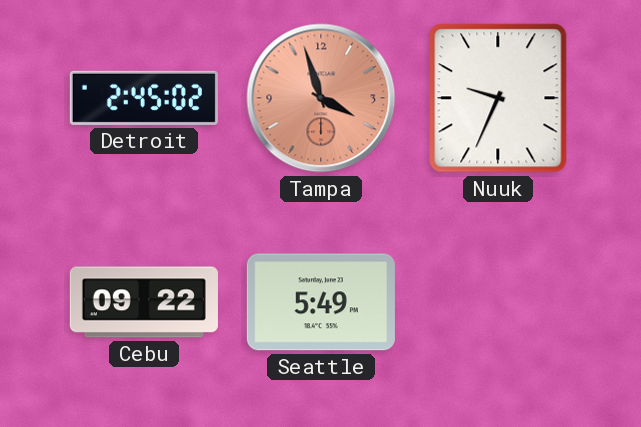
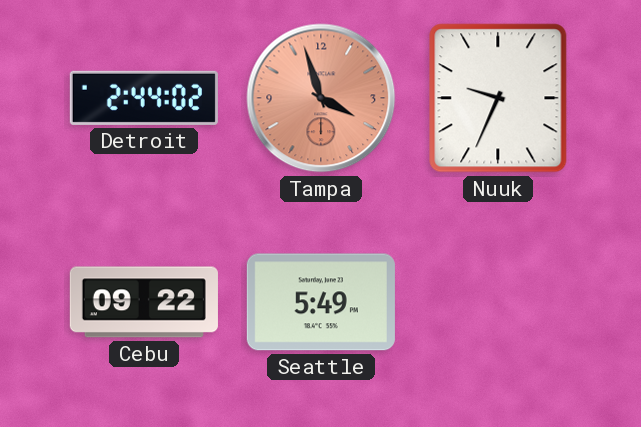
Detroit: 2:45 -> 2:44 (144, 98)
